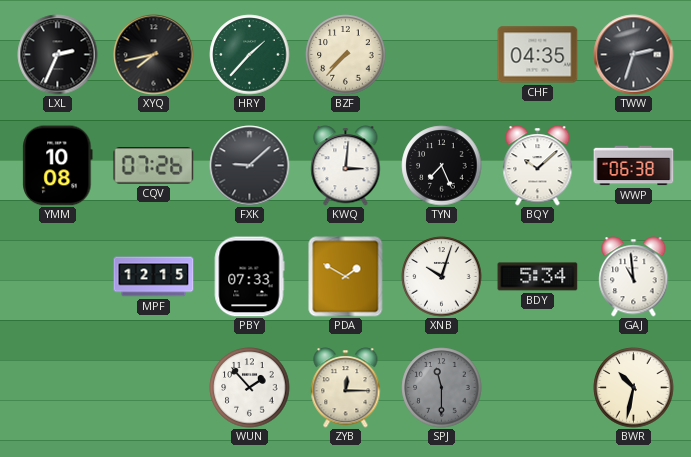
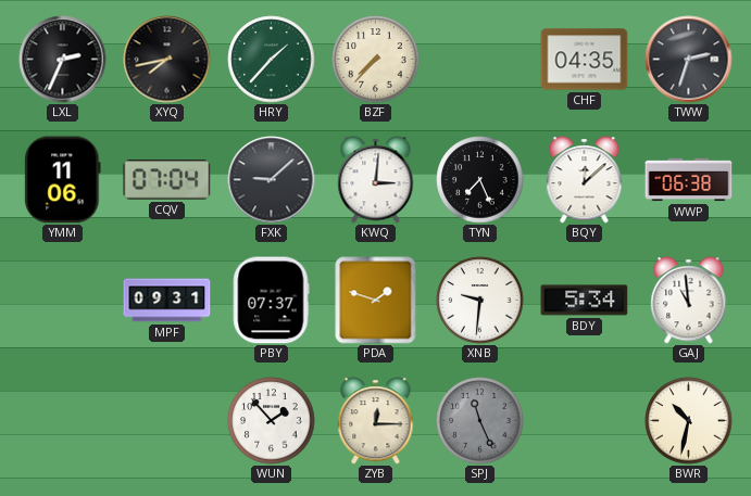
YMM: 10:08 -> 11:06 (63, 180)
CQV: 07:26 -> 07:04 (167, 180)
BQY: 10:08 -> 12:08 (585, 180)
MPF: 12:15 -> 09:31 (167, 301)
PBY: 07:33 -> 07:37 (271, 301)
PDA: 1:50 -> 1:48 (376, 301)
XNB: 10:03 -> 9:31 (480, 301)
SPJ: 11:30 -> 11:26 (480, 421)
